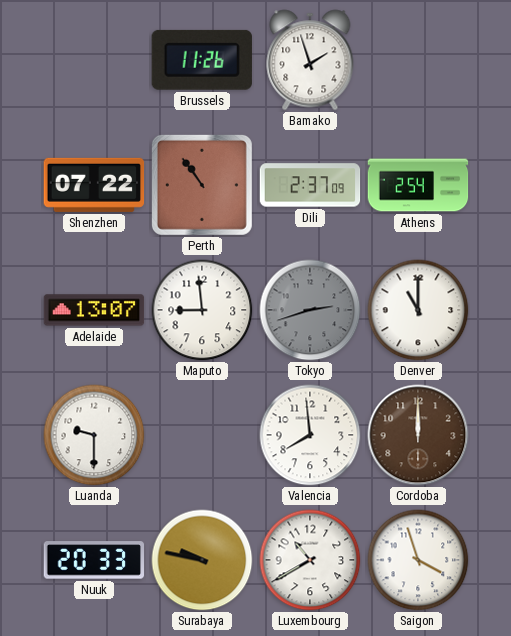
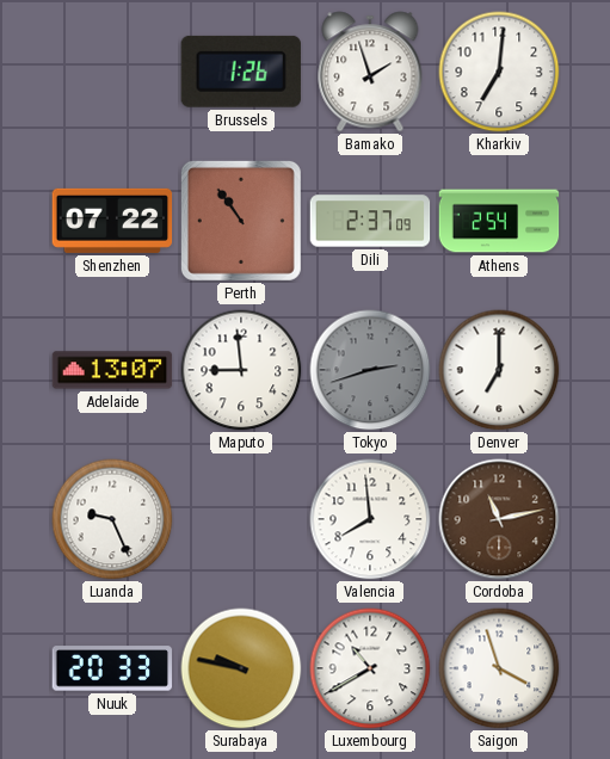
Brussels: 11:26 -> 1:26 (241, 72)
Kharkiv: none -> 7:01 (499, 72)
Denver: 11:00 -> 7:00 (499, 370)
Luanda: 9:30 -> 9:26 (112, 519)
Cordoba: 12:00 -> 11:13 (499, 519)
